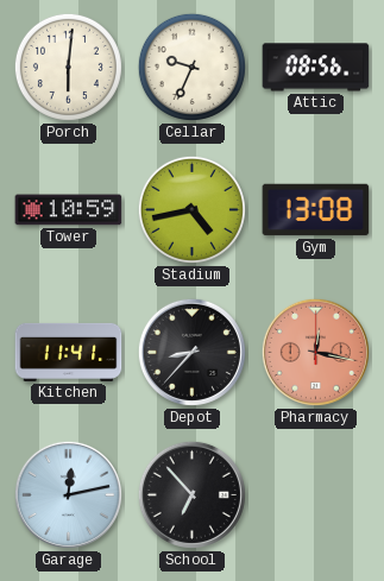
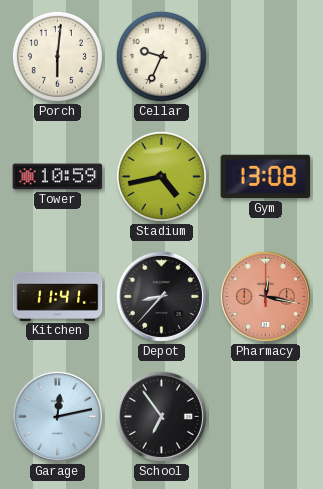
Attic: 08:56 -> none (316, 68)
School: 6:53 -> 6:54 (161, 416)
